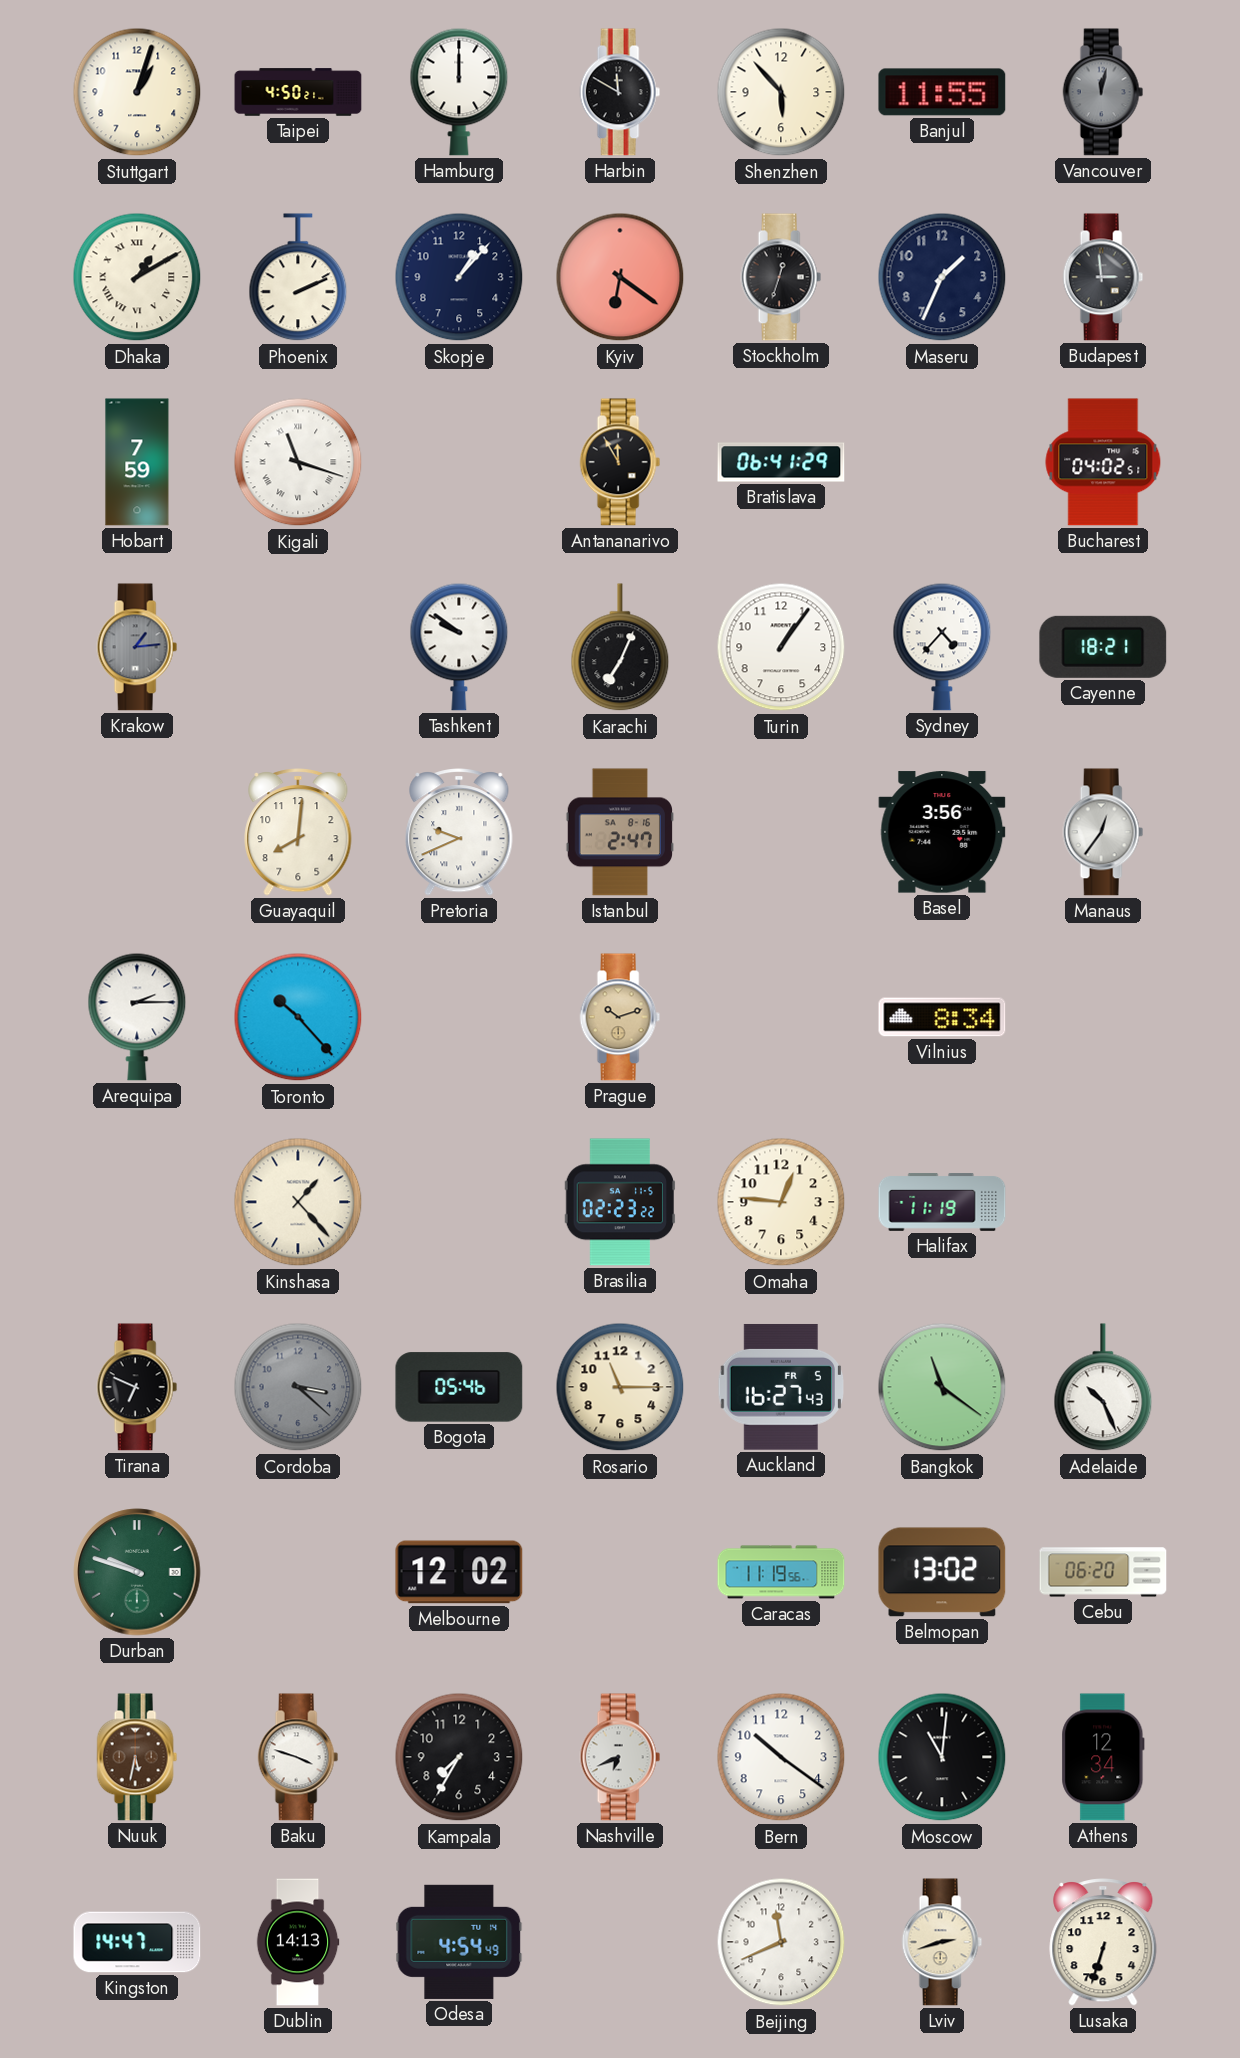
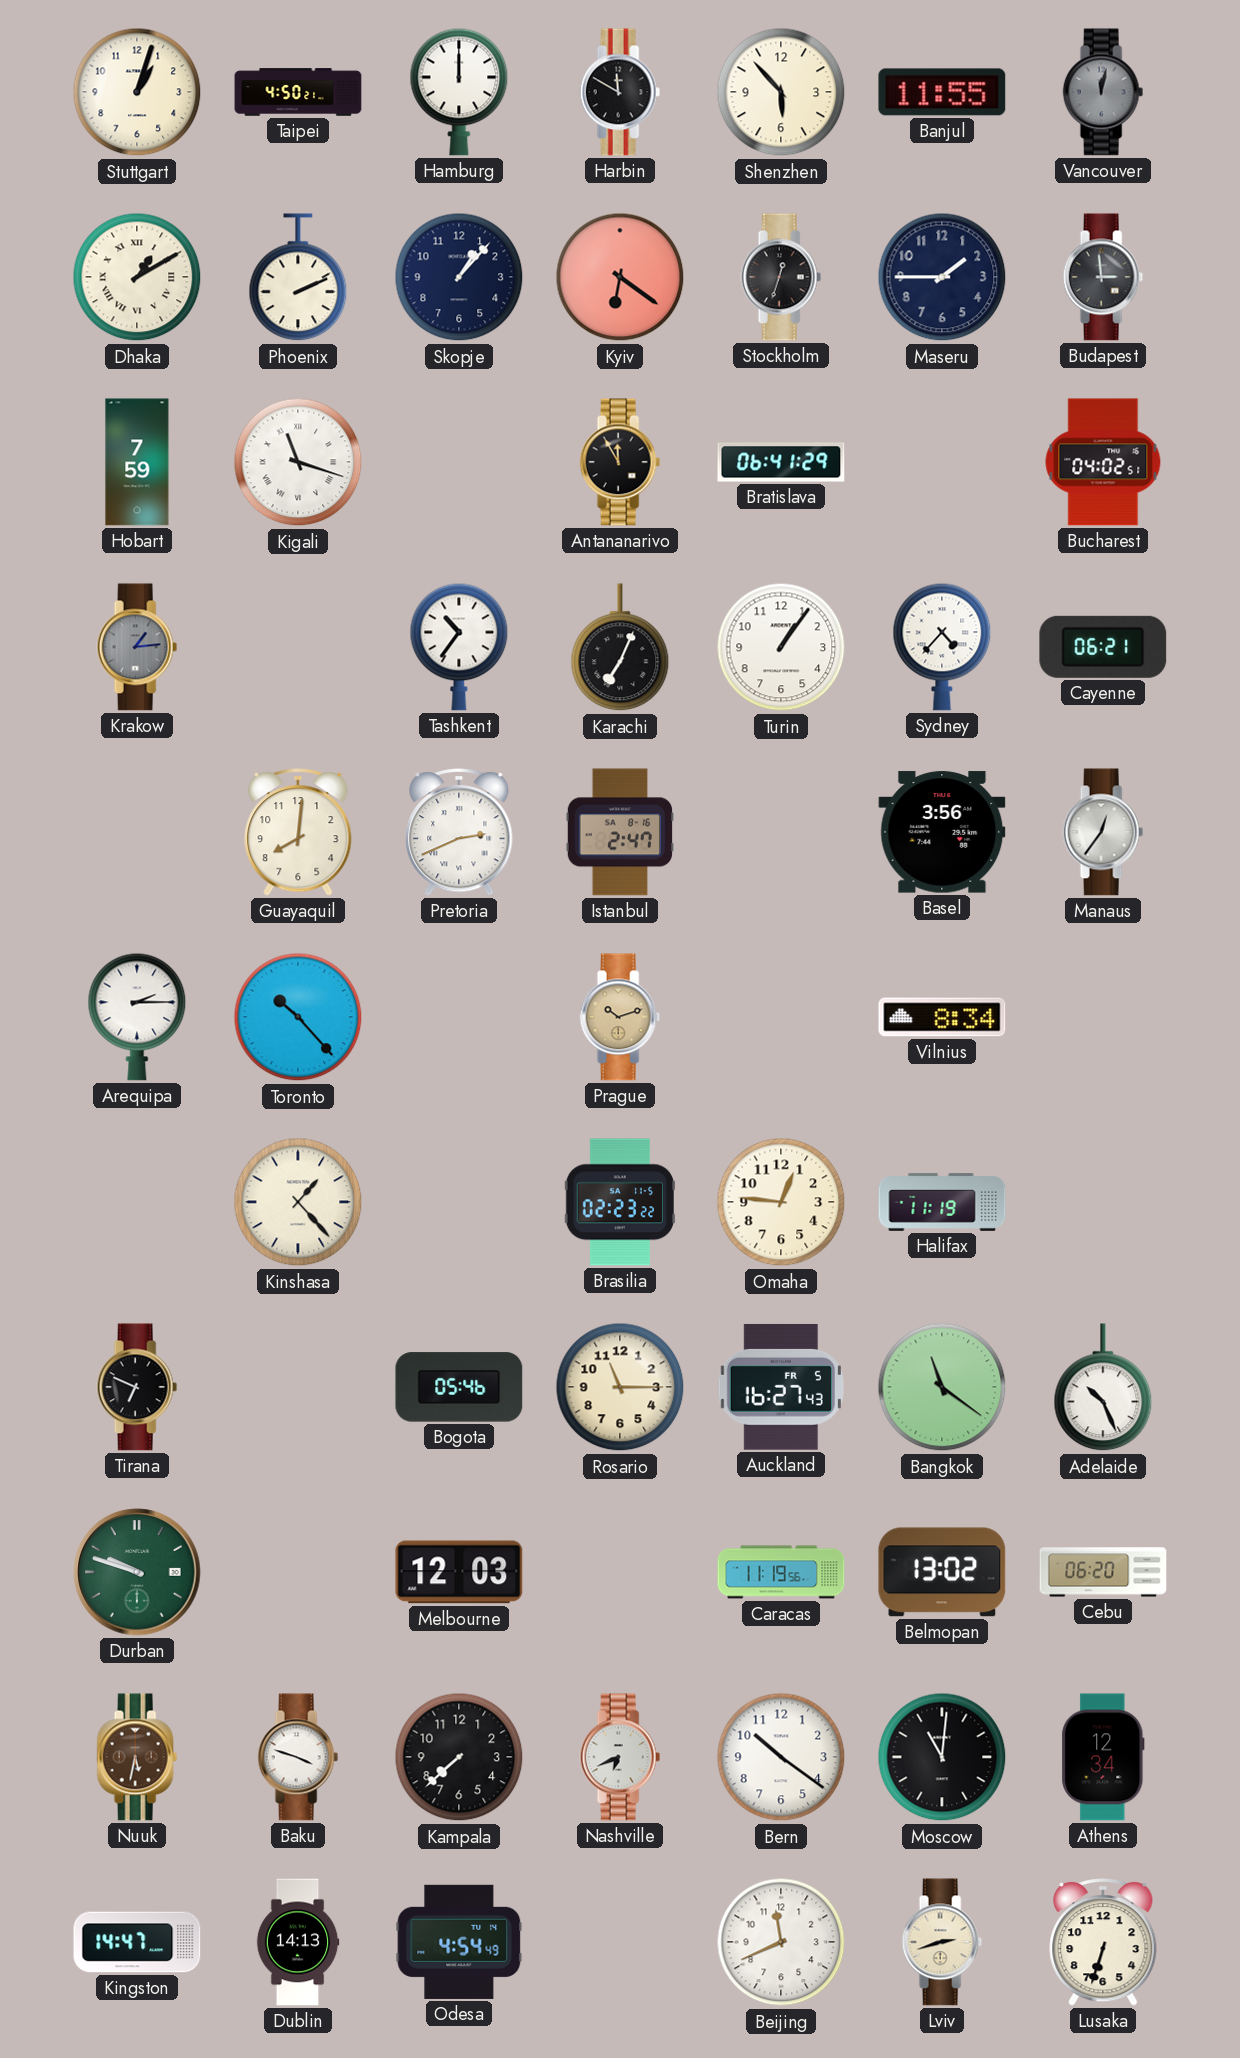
Maseru: 1:34 -> 1:45 (942, 277)
Tashkent: 9:51 -> 10:36 (459, 647)
Cayenne: 18:21 -> 06:21 (1103, 647)
Pretoria: 9:41 -> 2:41 (459, 832)
Cordoba: 3:22 -> none (298, 1387)
Melbourne: 12:02 -> 12:03 (459, 1572)
Kampala: 7:35 -> 7:38 (459, 1757)
